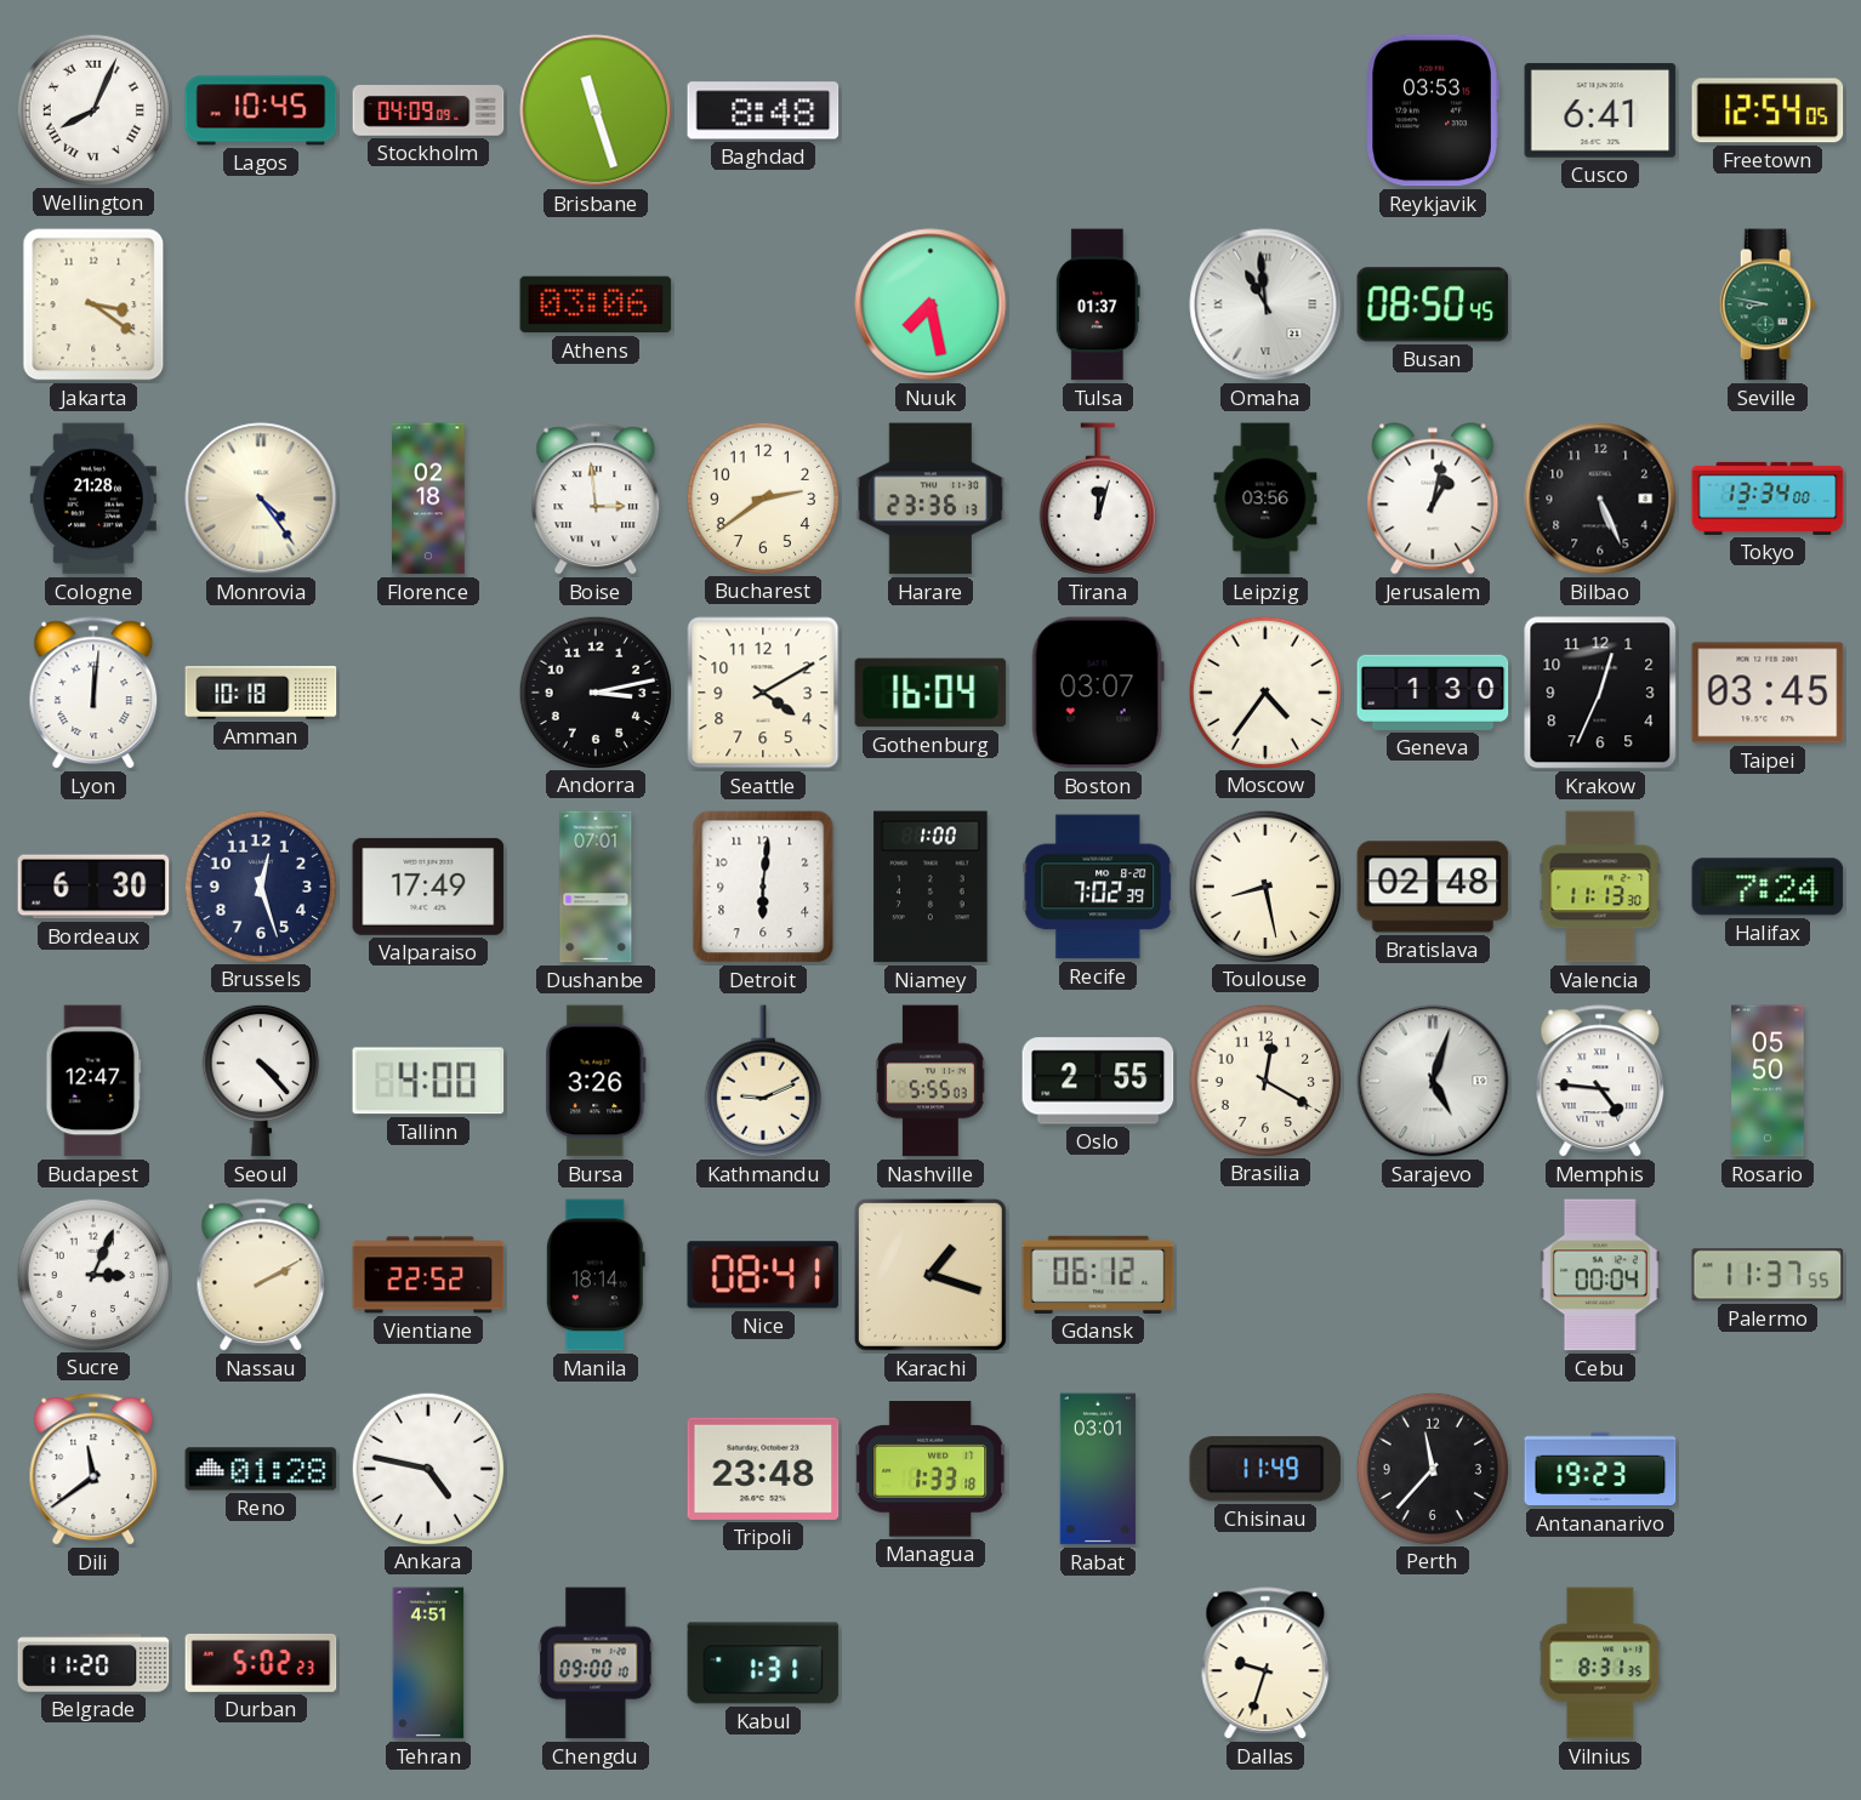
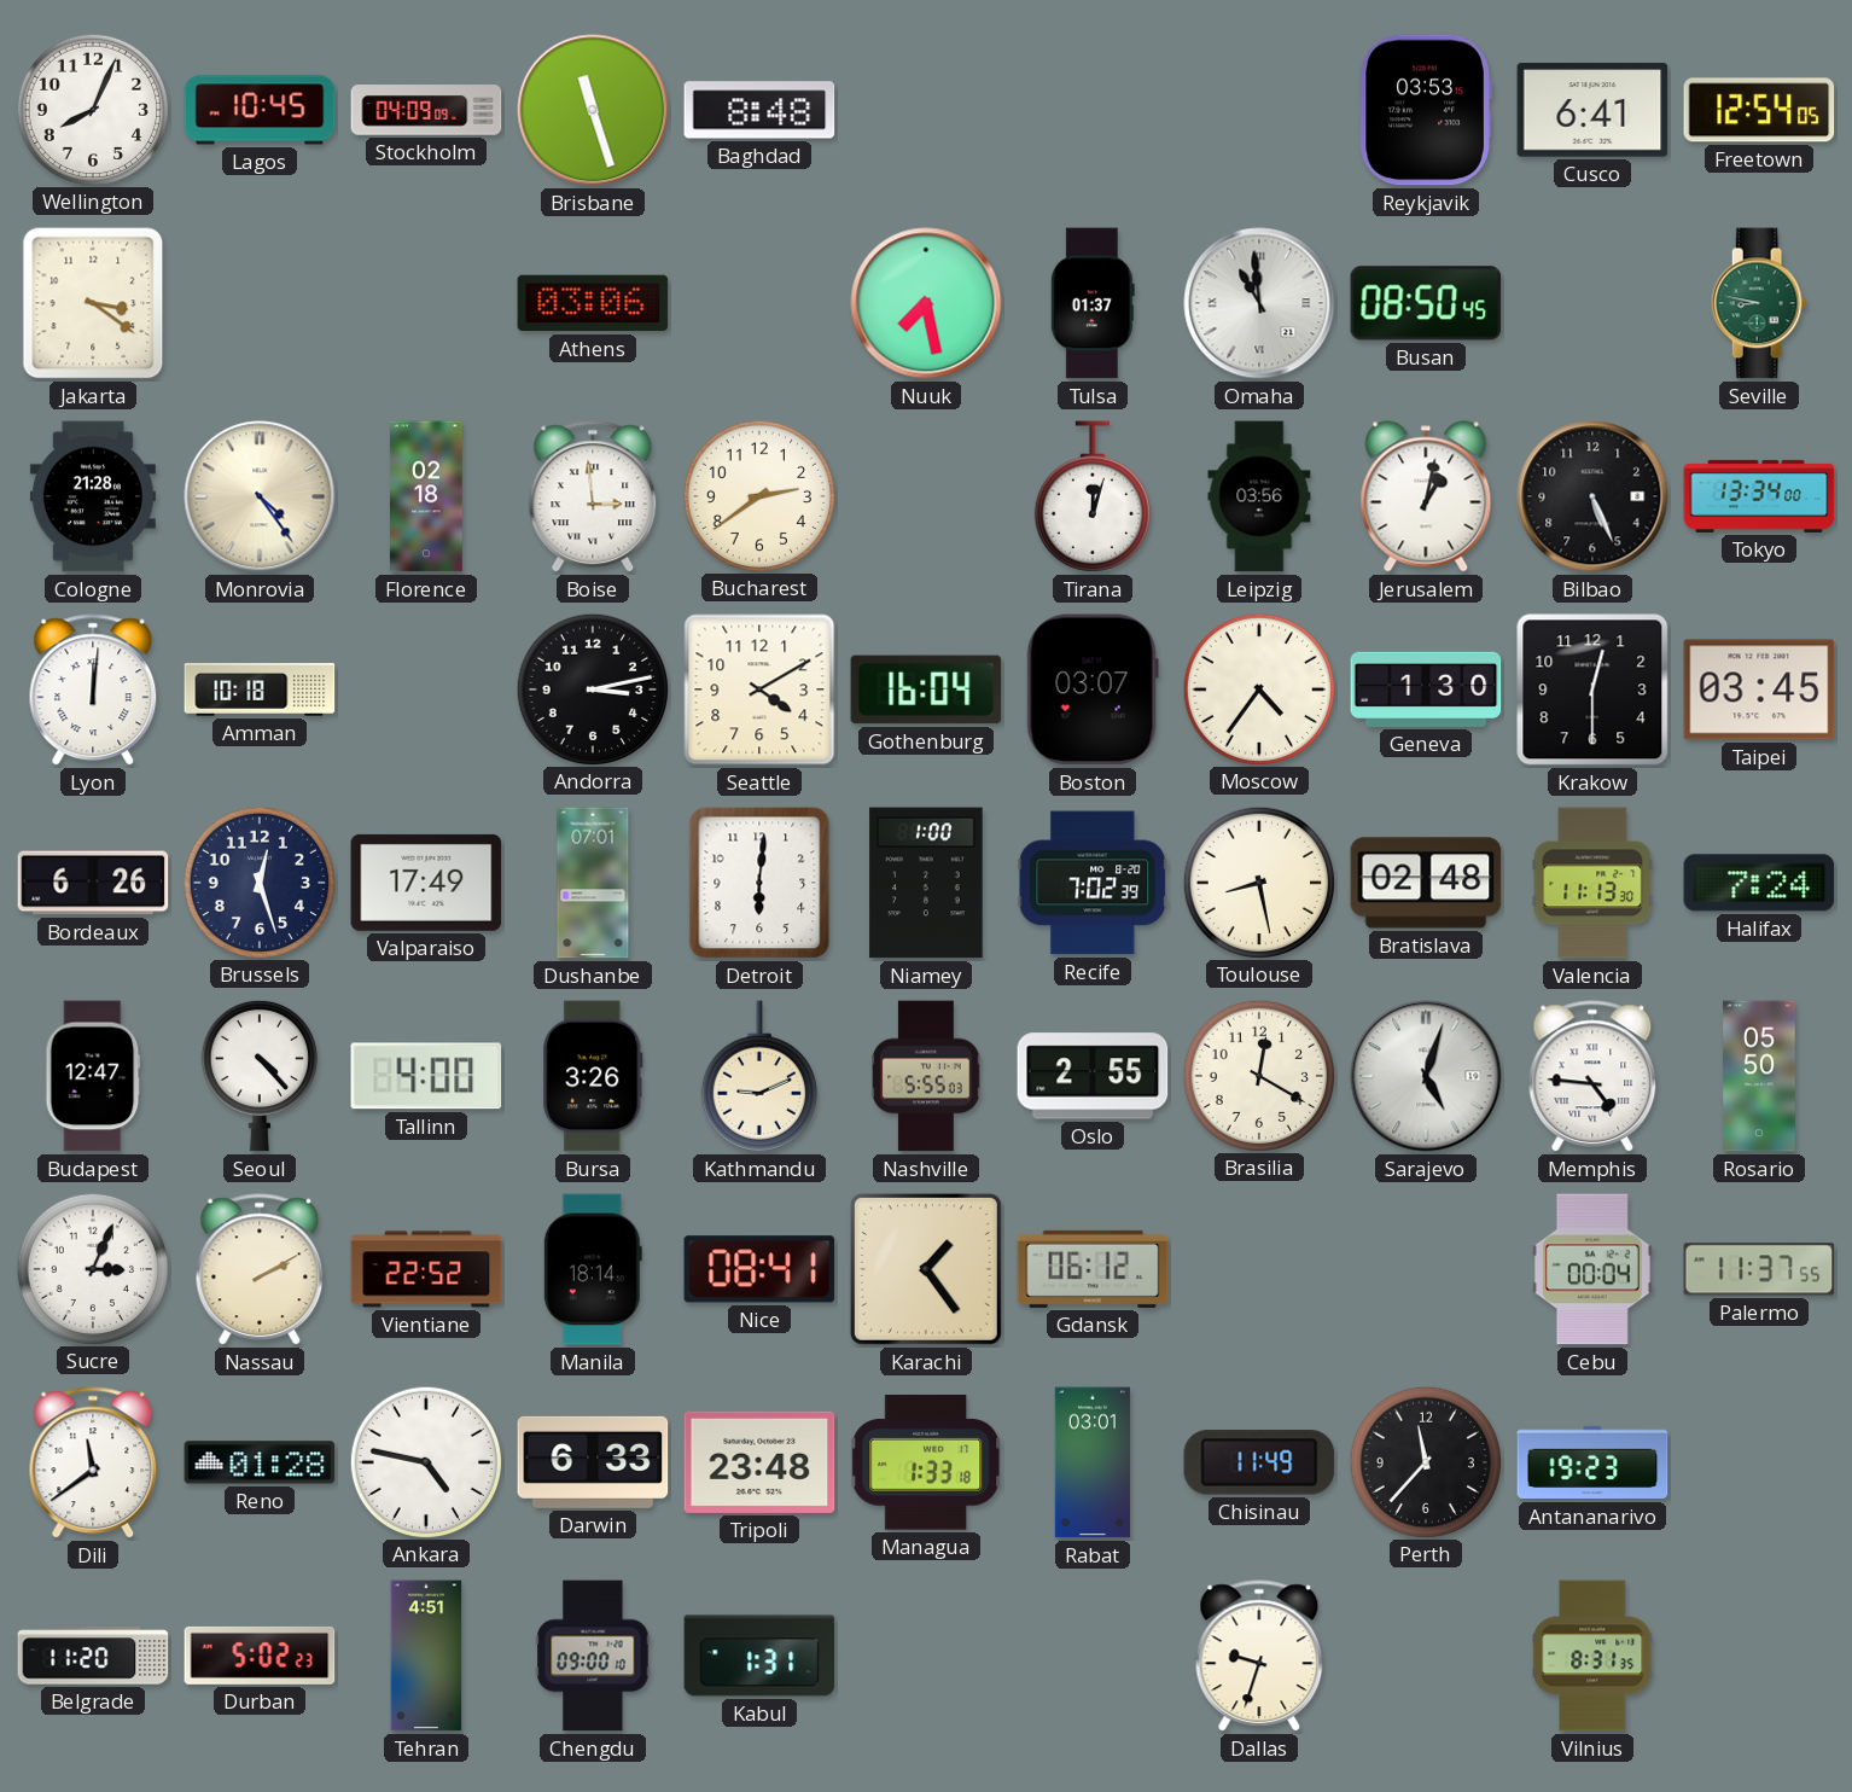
Wellington numerals: Roman -> Arabic (92, 109)
Harare: 23:36 -> none (930, 499)
Krakow: 12:34 -> 12:30 (1592, 690)
Bordeaux: 6:30 -> 6:26 (93, 883)
Karachi: 1:18 -> 1:24 (926, 1269)
Darwin: none -> 6:33 (593, 1462)
